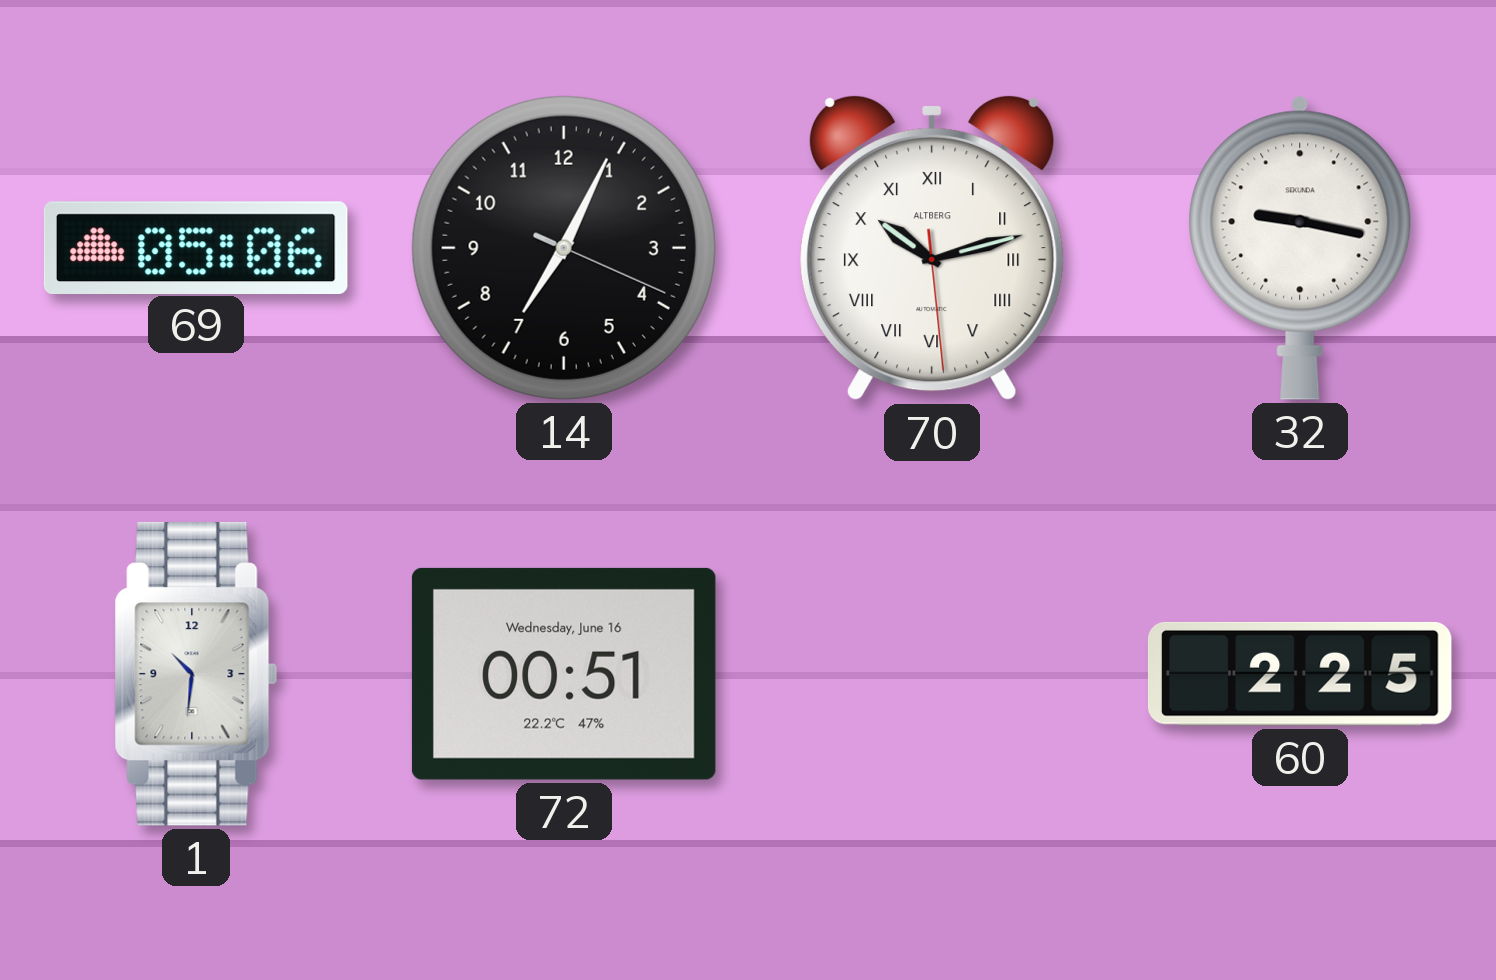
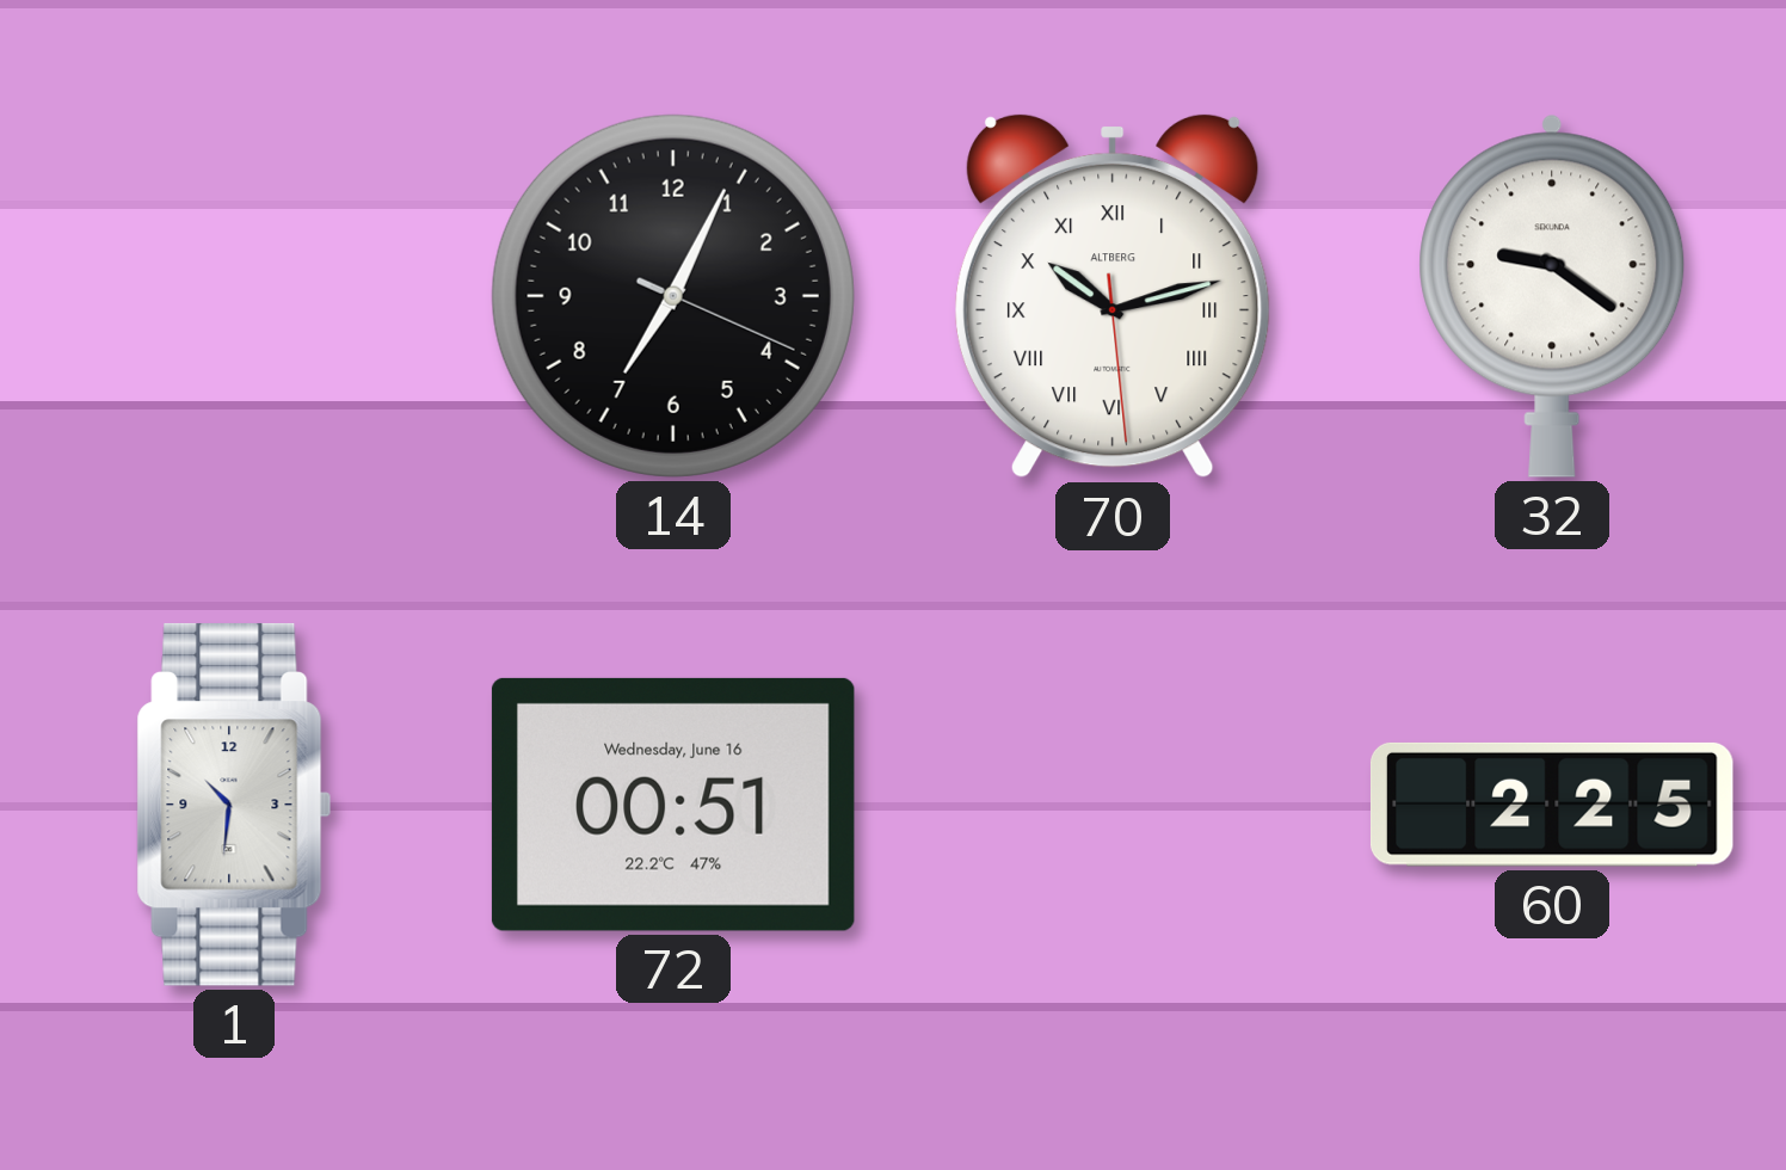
69: 05:06 -> none (196, 247)
32: 9:17 -> 9:21 (1552, 296)
